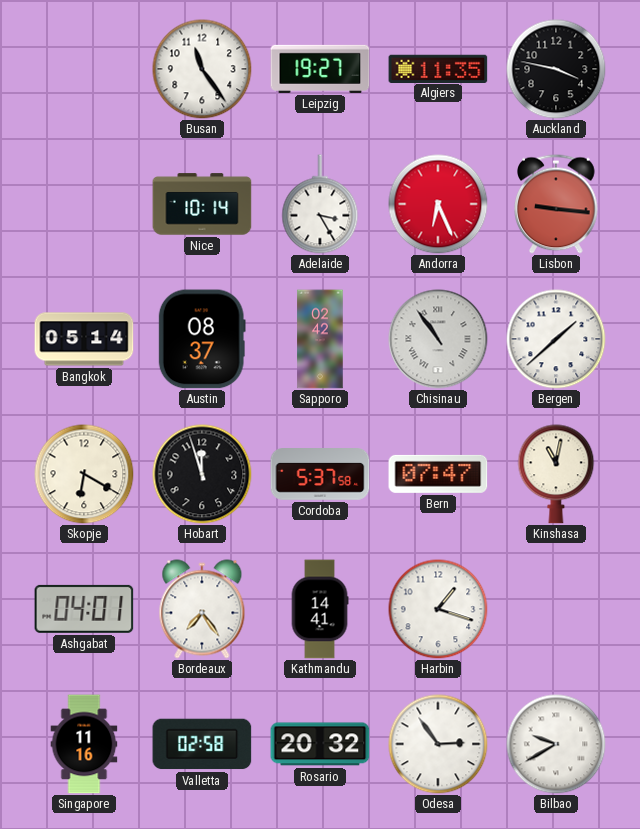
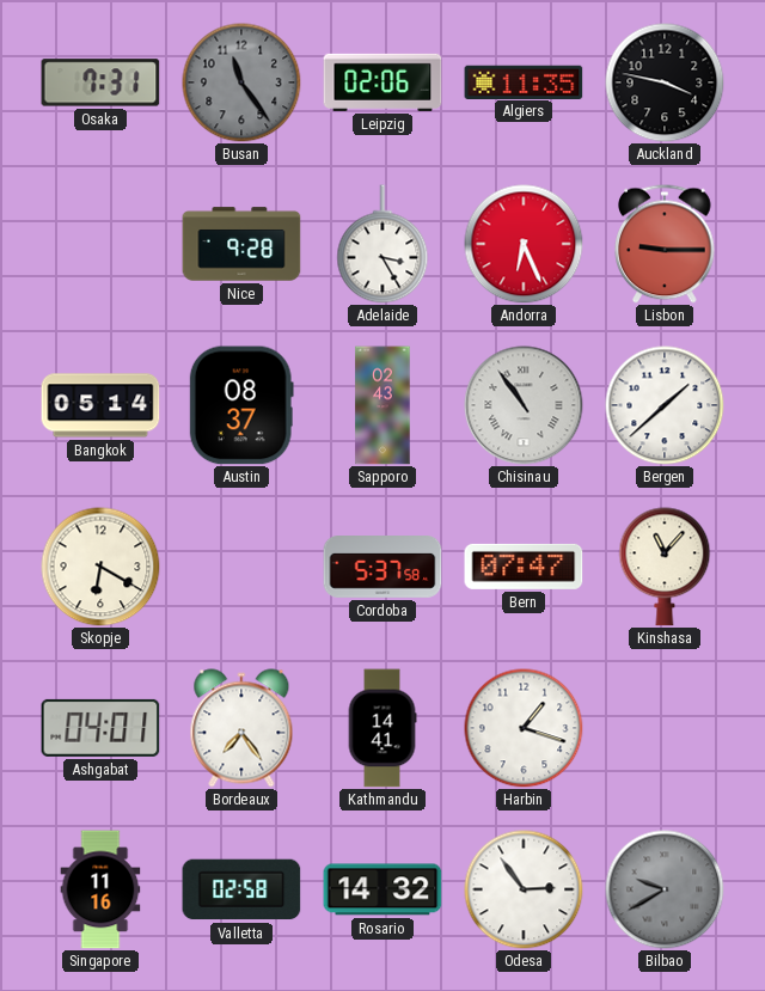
Osaka: none -> 7:31 (100, 82)
Busan dial: white -> grey (241, 82)
Leipzig: 19:27 -> 02:06 (382, 82)
Nice: 10:14 -> 9:28 (241, 244)
Lisbon: 9:16 -> 9:15 (665, 244)
Sapporo: 02:42 -> 02:43 (382, 405)
Hobart: 11:57 -> none (202, 474)
Kinshasa: 11:02 -> 11:07 (665, 567)
Rosario: 20:32 -> 14:32 (382, 889)
Bilbao dial: white -> grey (665, 889)
